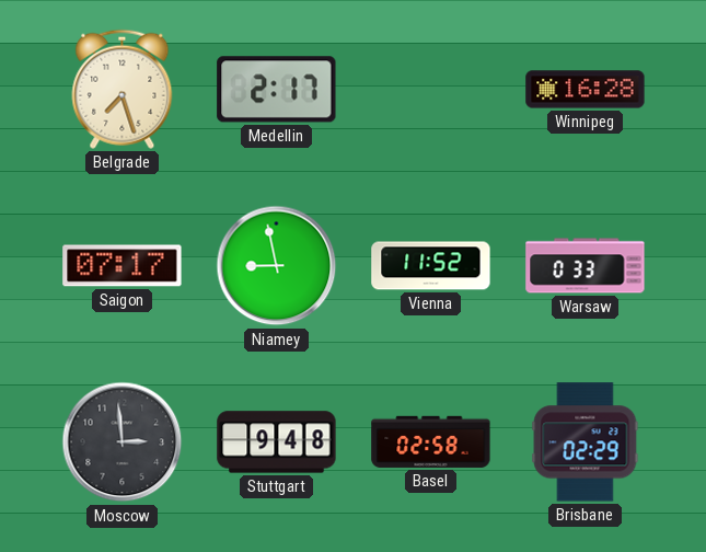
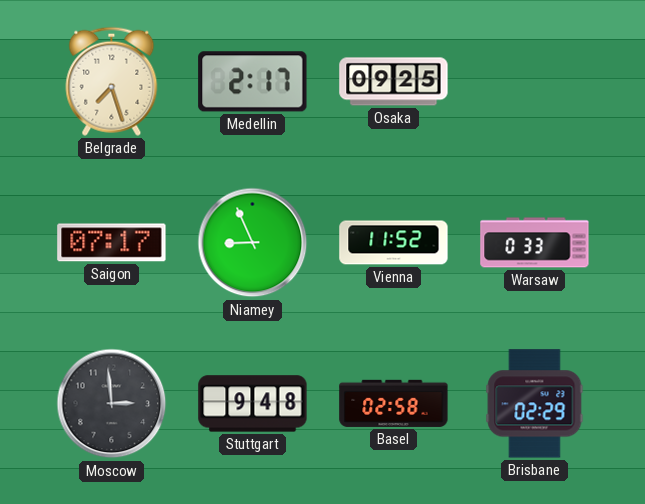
Osaka: none -> 09:25 (394, 82)
Winnipeg: 16:28 -> none (586, 90)
Niamey: 8:58 -> 8:56 (253, 243)
